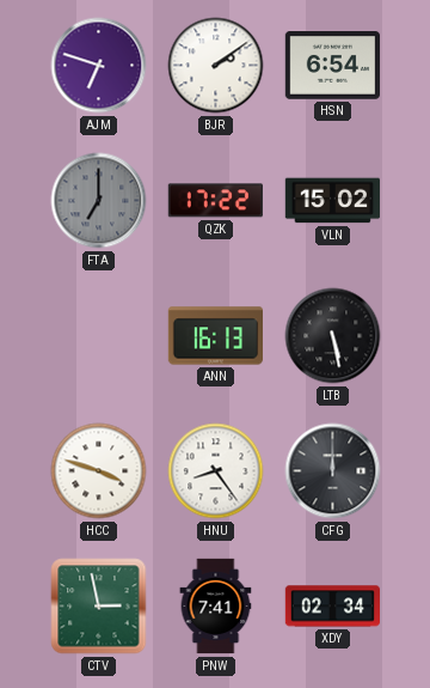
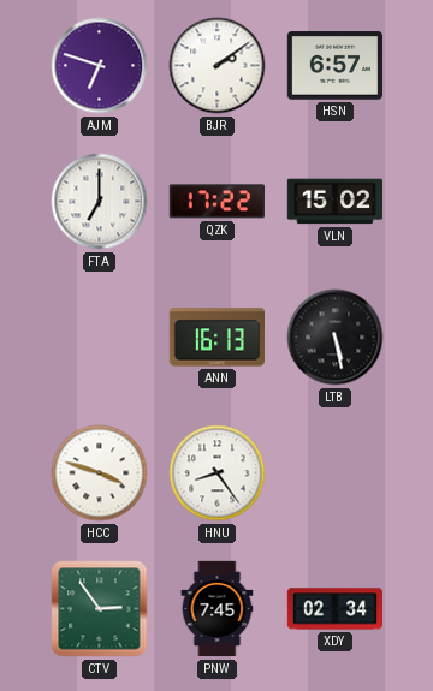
HSN: 6:54 -> 6:57 (334, 66)
FTA dial: grey -> white (100, 202)
CFG: 12:00 -> none (333, 471)
CTV: 2:58 -> 2:54 (100, 609)
PNW: 7:41 -> 7:45 (218, 609)
